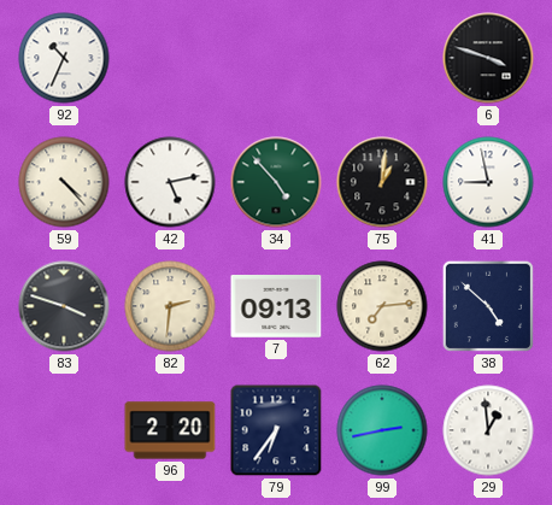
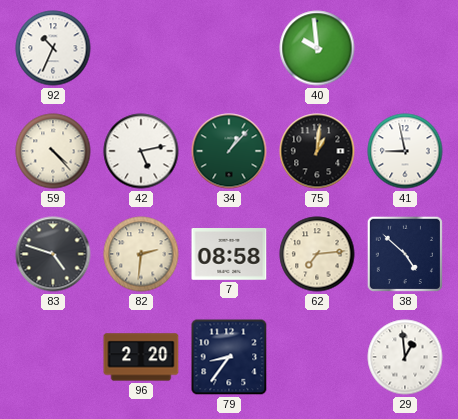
40: none -> 9:59 (317, 48)
6: 3:48 -> none (488, 58)
34: 4:53 -> 1:07 (229, 151)
83: 3:48 -> 4:48 (53, 254)
7: 09:13 -> 08:58 (229, 255)
79: 6:36 -> 8:36 (229, 357)
99: 2:43 -> none (382, 430)
